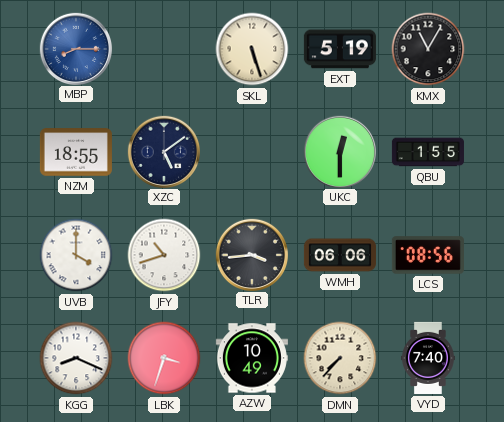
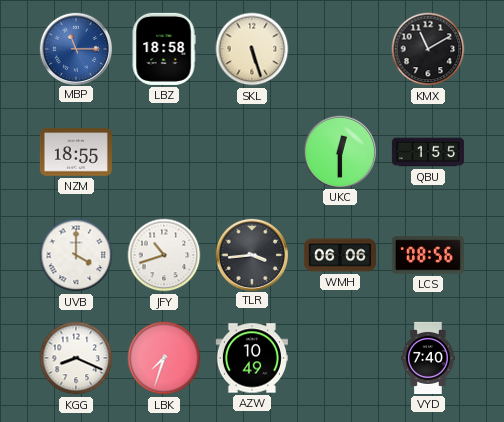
MBP: 8:15 -> 11:15 (75, 48)
LBZ: none -> 18:58 (164, 49)
EXT: 5:19 -> none (340, 49)
KMX: 11:05 -> 11:10 (428, 49)
XZC: 5:09 -> none (163, 151)
LBK: 3:33 -> 7:33 (164, 358)
DMN: 7:37 -> none (340, 358)
